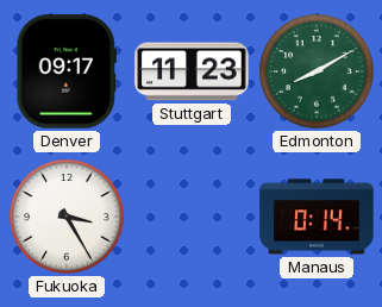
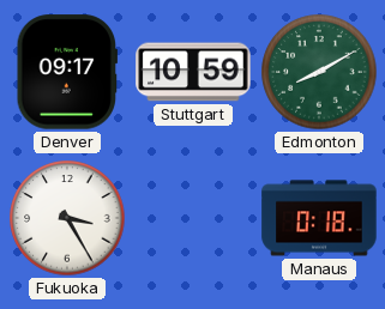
Stuttgart: 11:23 -> 10:59 (193, 72)
Manaus: 0:14 -> 0:18 (319, 218)
